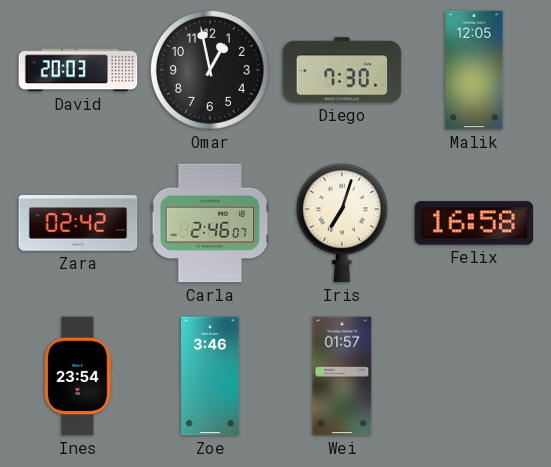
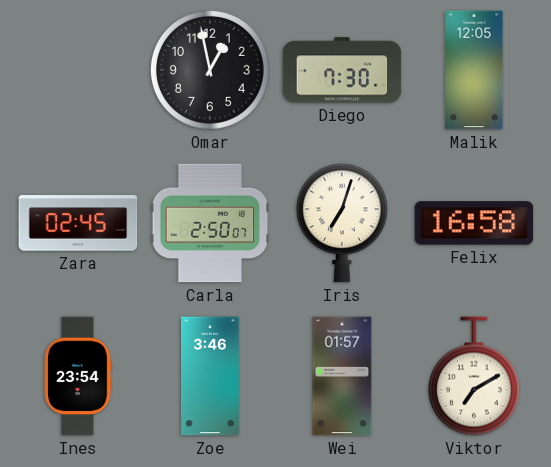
David: 20:03 -> none (78, 70)
Zara: 02:42 -> 02:45 (78, 223)
Carla: 2:46 -> 2:50 (210, 223)
Viktor: none -> 7:10 (474, 376)
